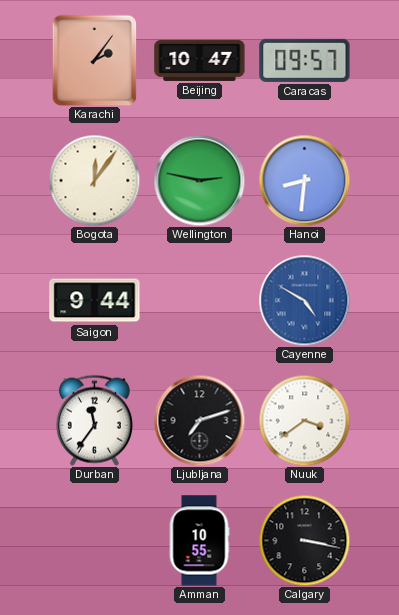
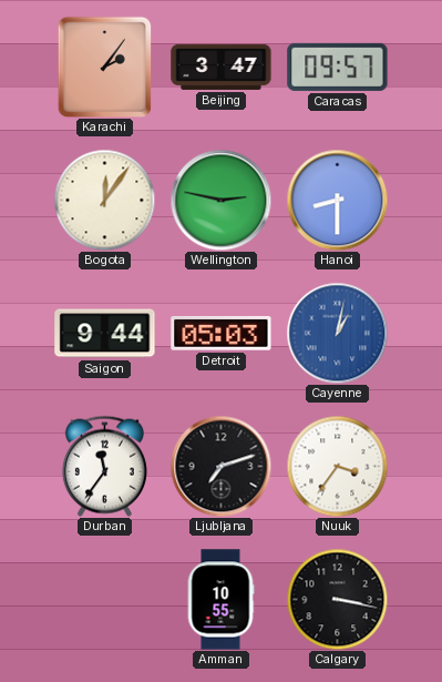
Beijing: 10:47 -> 3:47 (222, 67)
Hanoi: 8:31 -> 8:30 (337, 200)
Detroit: none -> 05:03 (222, 334)
Cayenne: 4:50 -> 1:02 (337, 333)
Nuuk: 3:39 -> 3:36 (337, 466)
